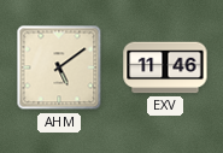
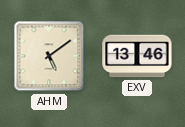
EXV: 11:46 -> 13:46 (137, 56)
